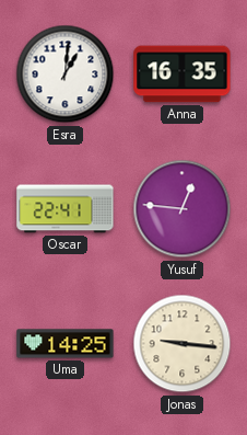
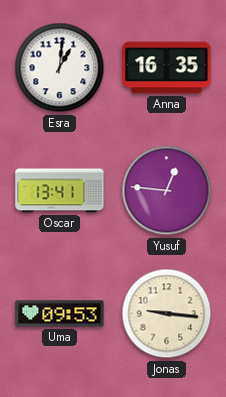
Oscar: 22:41 -> 13:41 (60, 191)
Uma: 14:25 -> 09:53 (60, 314)
